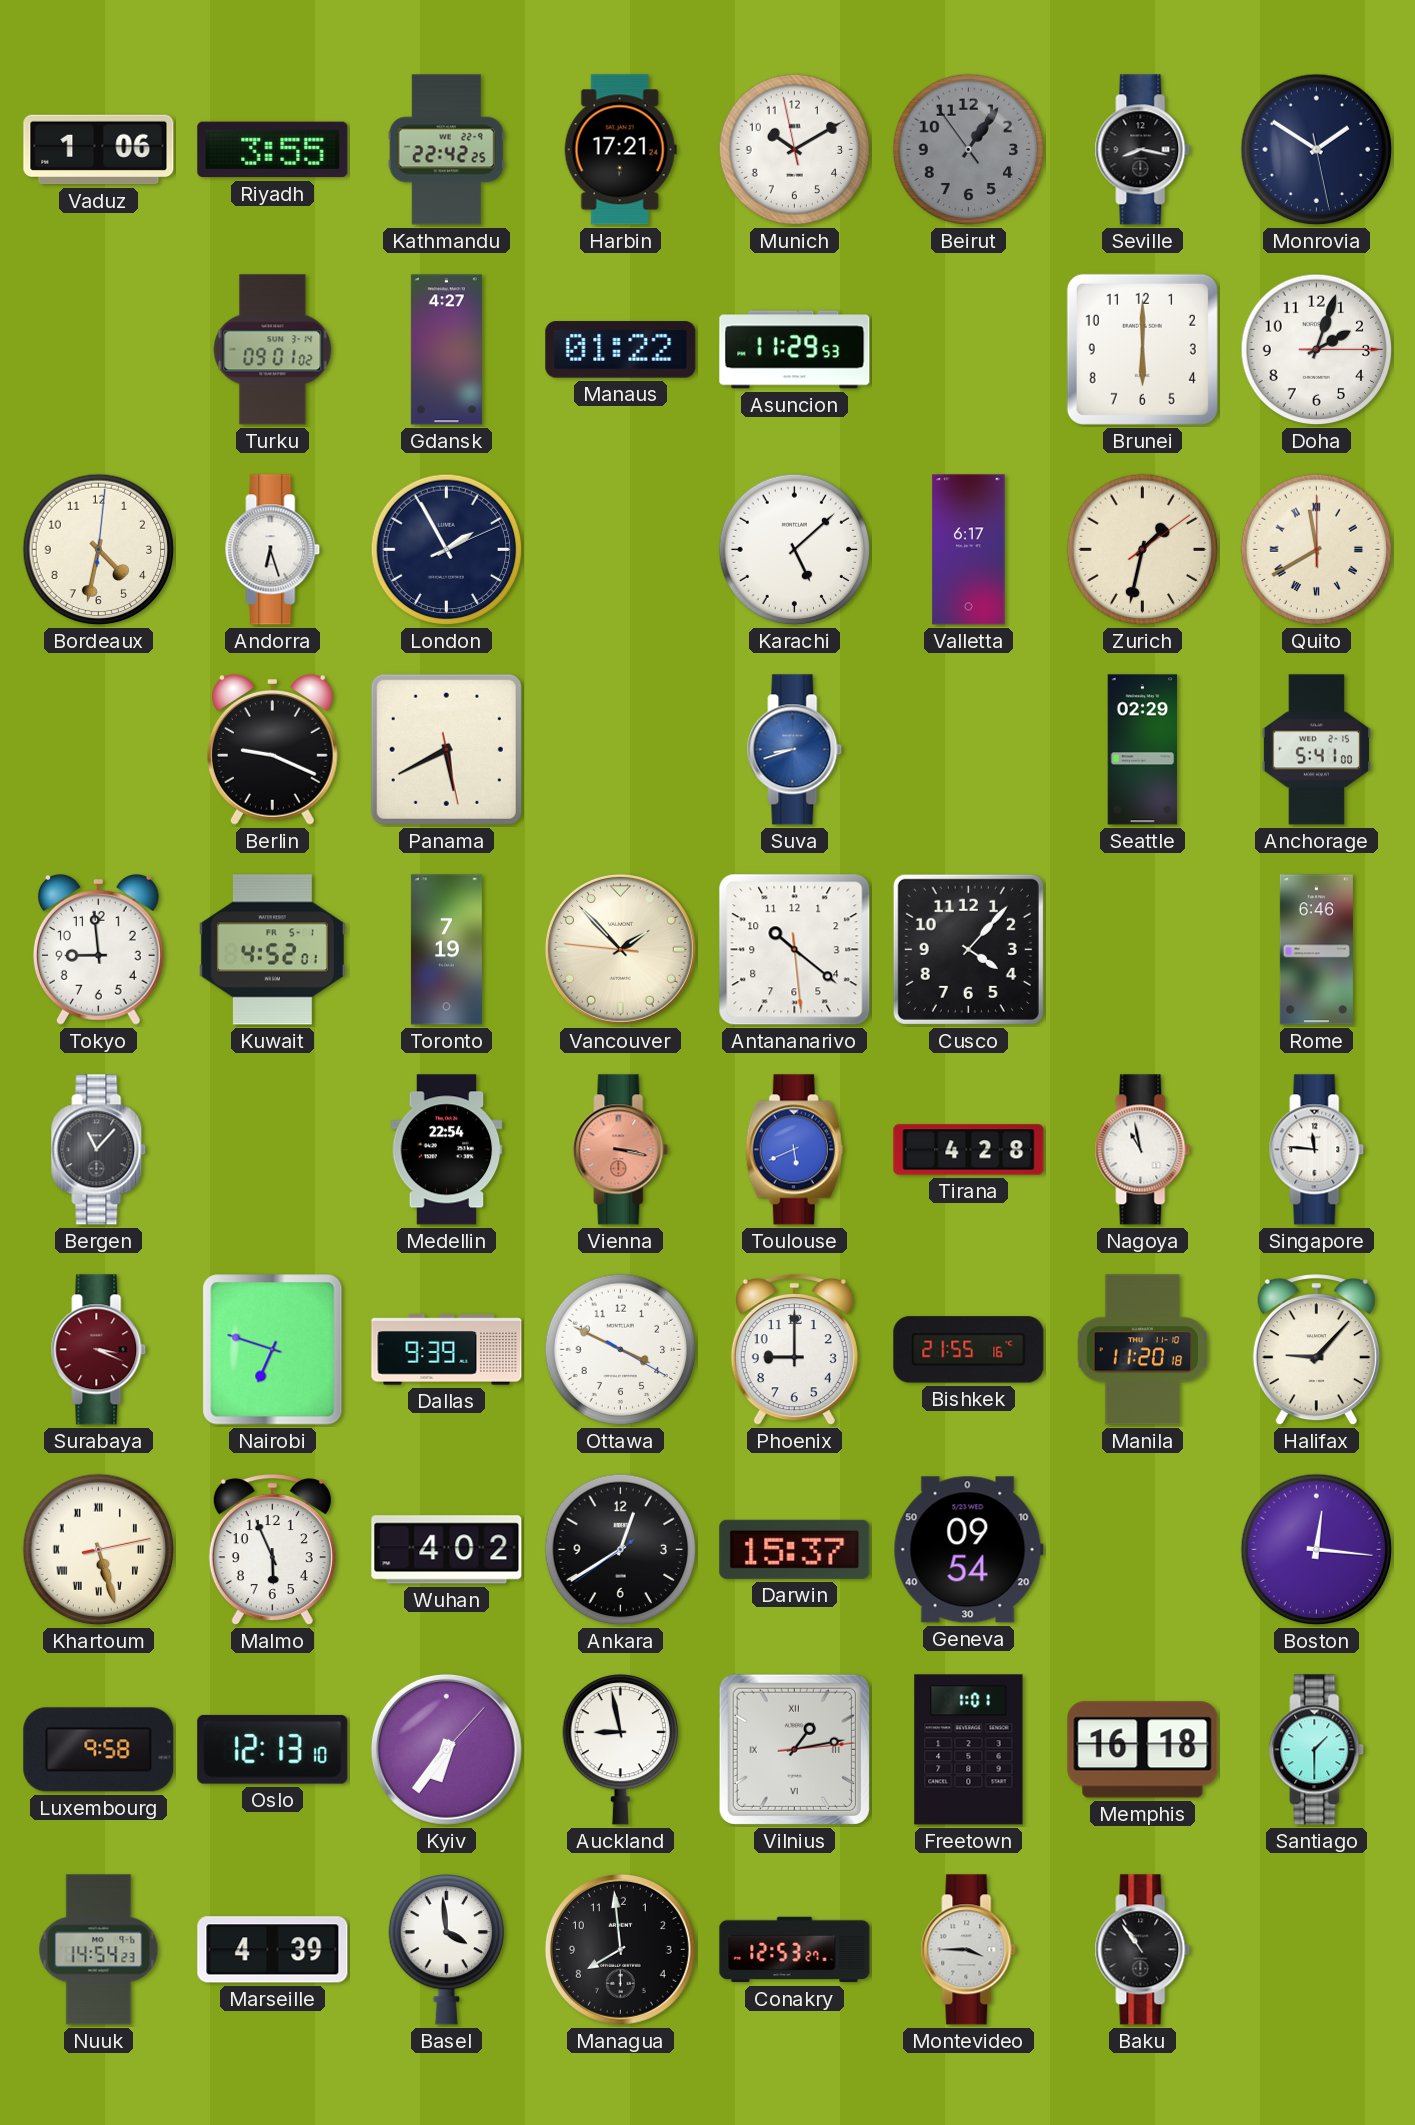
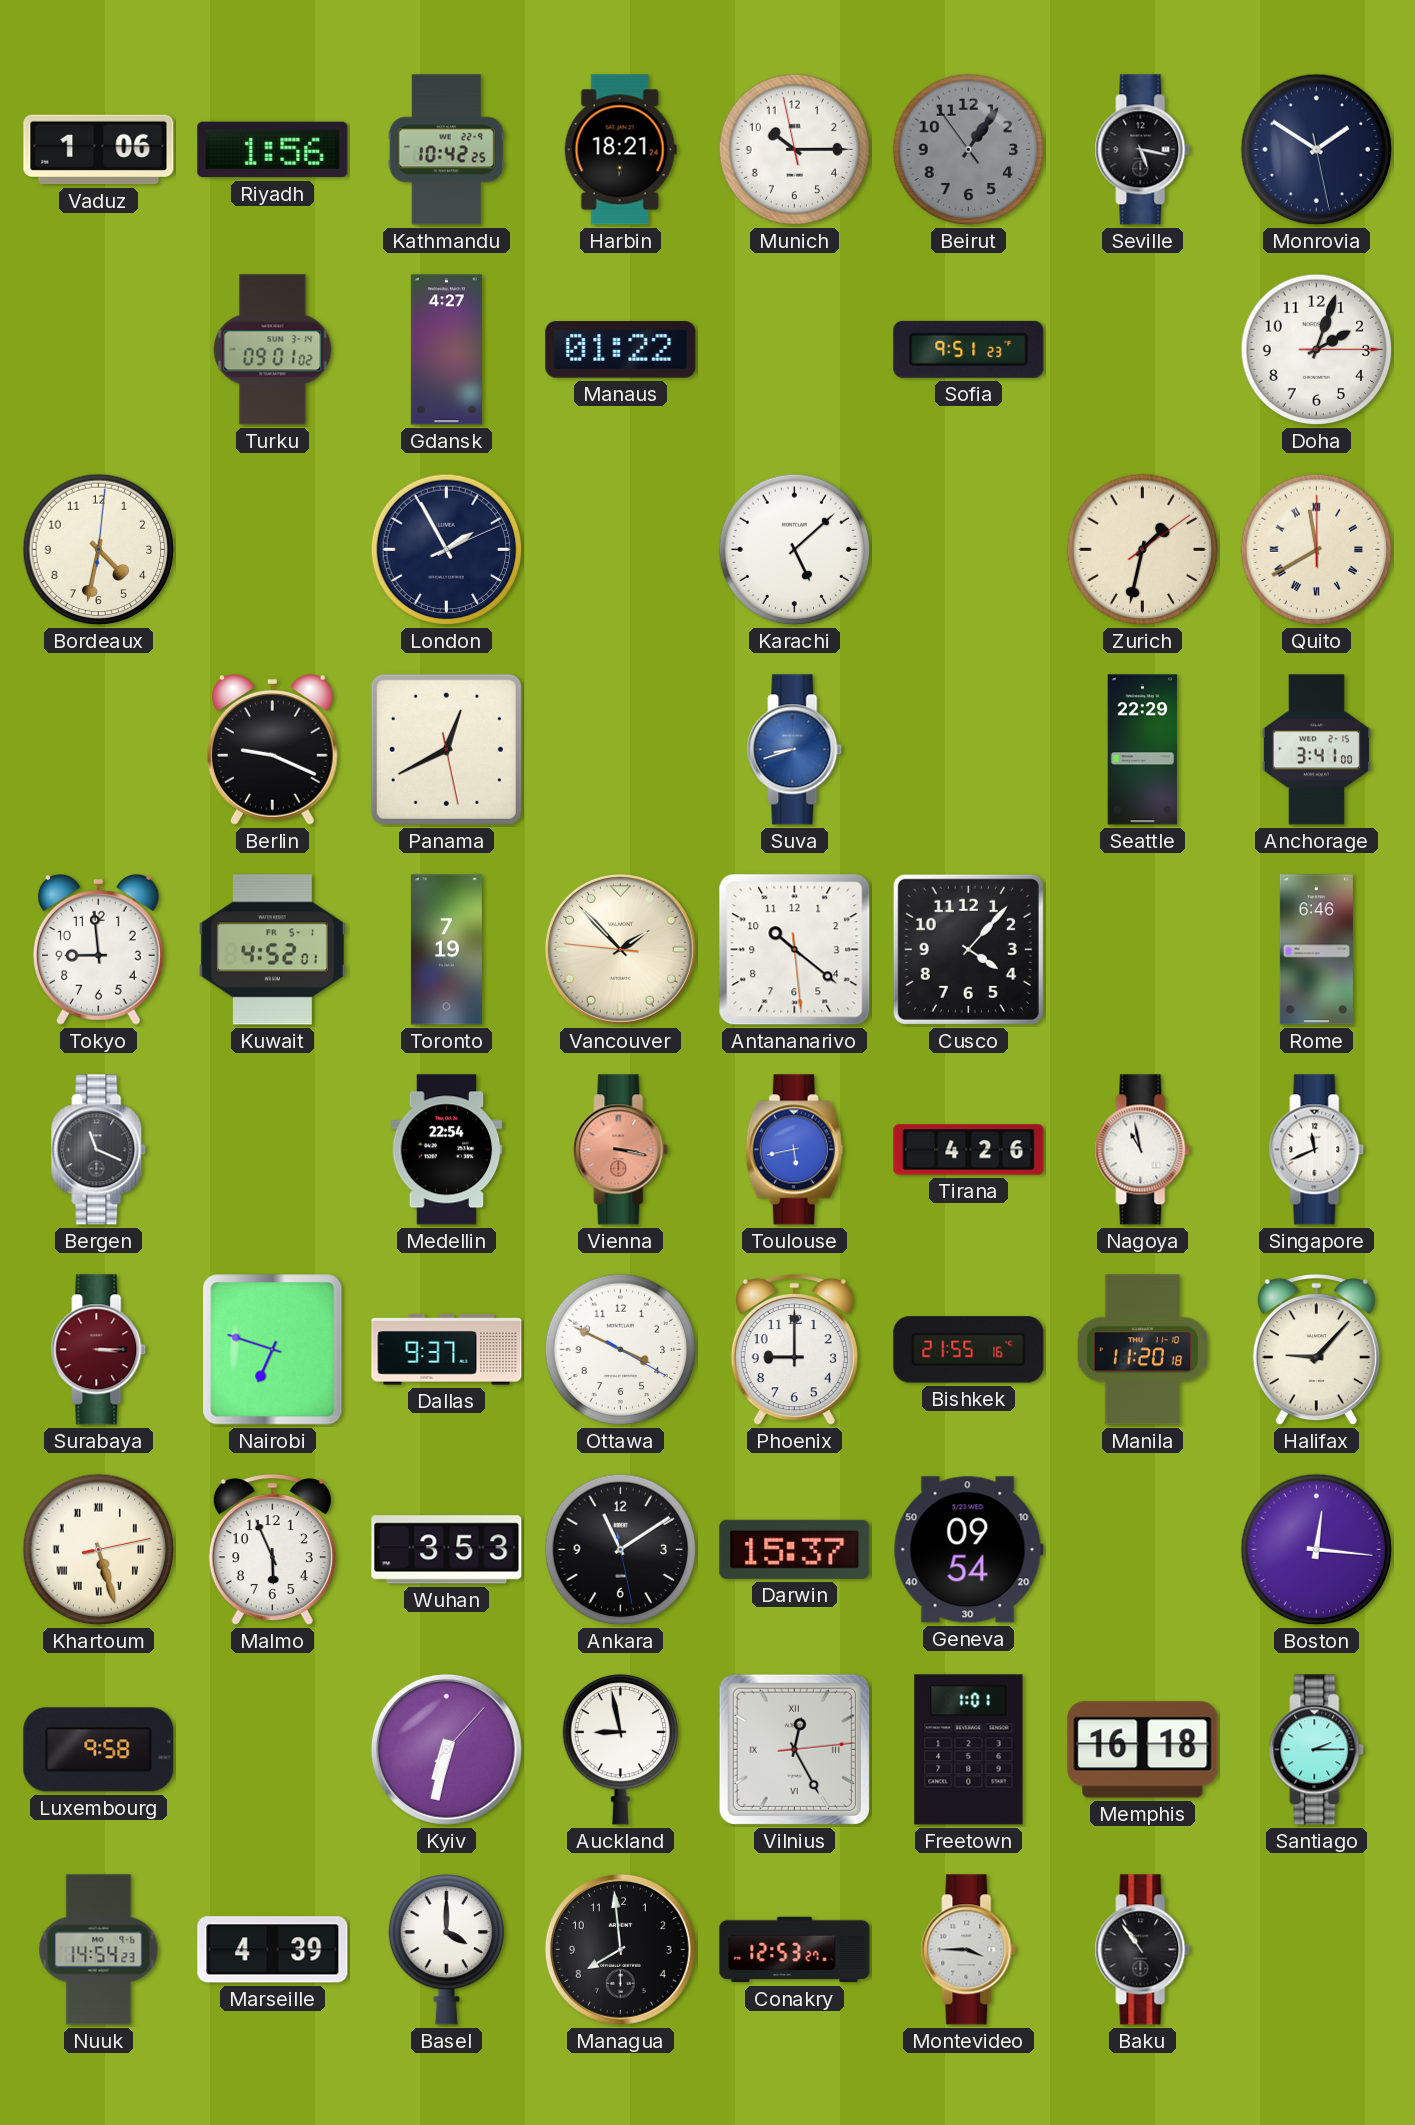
Riyadh: 3:55 -> 1:56 (273, 150)
Kathmandu: 22:42 -> 10:42 (446, 150)
Harbin: 17:21 -> 18:21 (620, 150)
Munich: 10:09 -> 10:14 (795, 150)
Seville: 8:17 -> 5:17 (1143, 150)
Asuncion: 11:29 -> none (795, 350)
Sofia: none -> 9:51 (969, 349)
Brunei: 6:00 -> none (1142, 349)
Andorra: 6:27 -> none (273, 550)
Valletta: 6:17 -> none (969, 550)
Panama: 5:40 -> 12:40 (446, 749)
Seattle: 02:29 -> 22:29 (1143, 750)
Anchorage: 5:41 -> 3:41 (1316, 750)
Bergen: 11:07 -> 11:19 (99, 1150)
Toulouse: 5:41 -> 5:43 (794, 1150)
Tirana: 4:28 -> 4:26 (969, 1150)
Singapore: 11:46 -> 11:41 (1317, 1150)
Surabaya: 3:19 -> 3:15 (99, 1350)
Dallas: 9:39 -> 9:37 (447, 1350)
Wuhan: 4:02 -> 3:53 (447, 1550)
Ankara: 12:39 -> 11:09 (621, 1550)
Oslo: 12:13 -> none (273, 1749)
Kyiv: 6:36 -> 6:32 (446, 1749)
Vilnius: 1:13 -> 12:25 (794, 1749)
Santiago: 1:30 -> 2:15 (1317, 1750)
Basel: 3:59 -> 4:00 (446, 1949)
